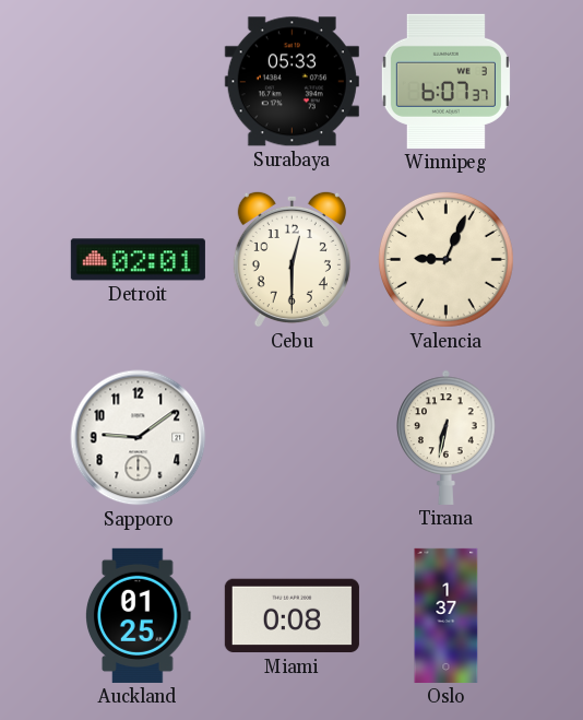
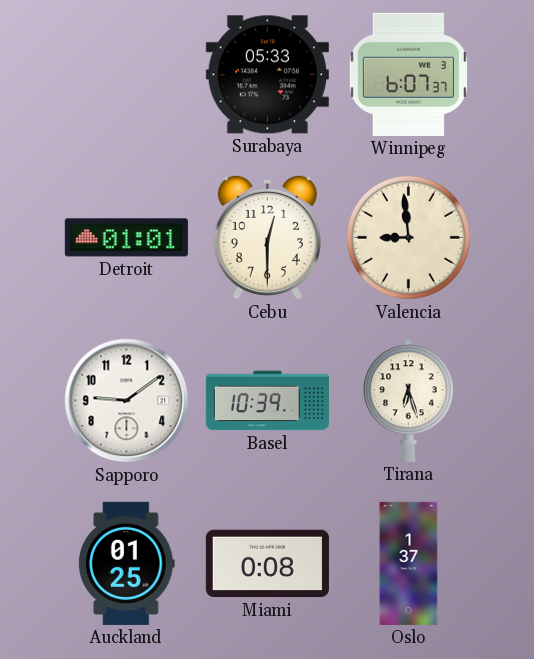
Detroit: 02:01 -> 01:01 (126, 238)
Valencia: 9:04 -> 8:59 (408, 237)
Basel: none -> 10:39 (267, 401)
Tirana: 6:32 -> 6:27 (409, 400)
